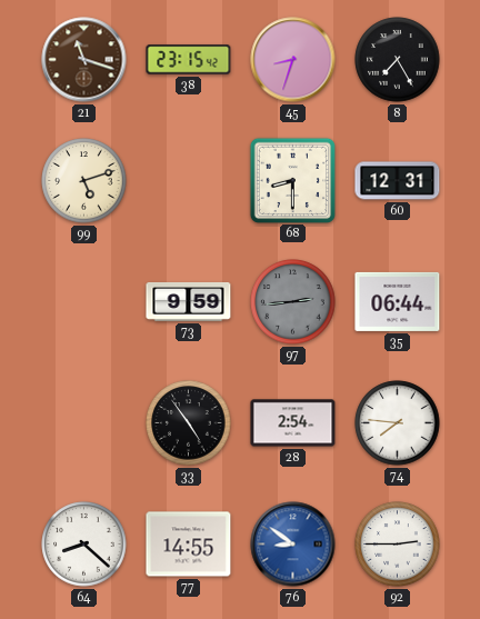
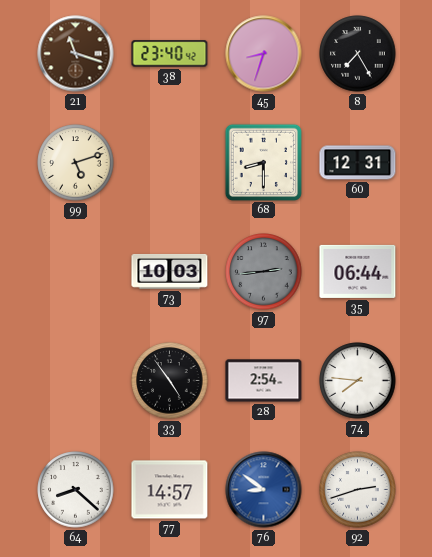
38: 23:15 -> 23:40 (170, 54)
73: 9:59 -> 10:03 (170, 271)
77: 14:55 -> 14:57 (170, 490)
92: 2:45 -> 2:42 (358, 490)
